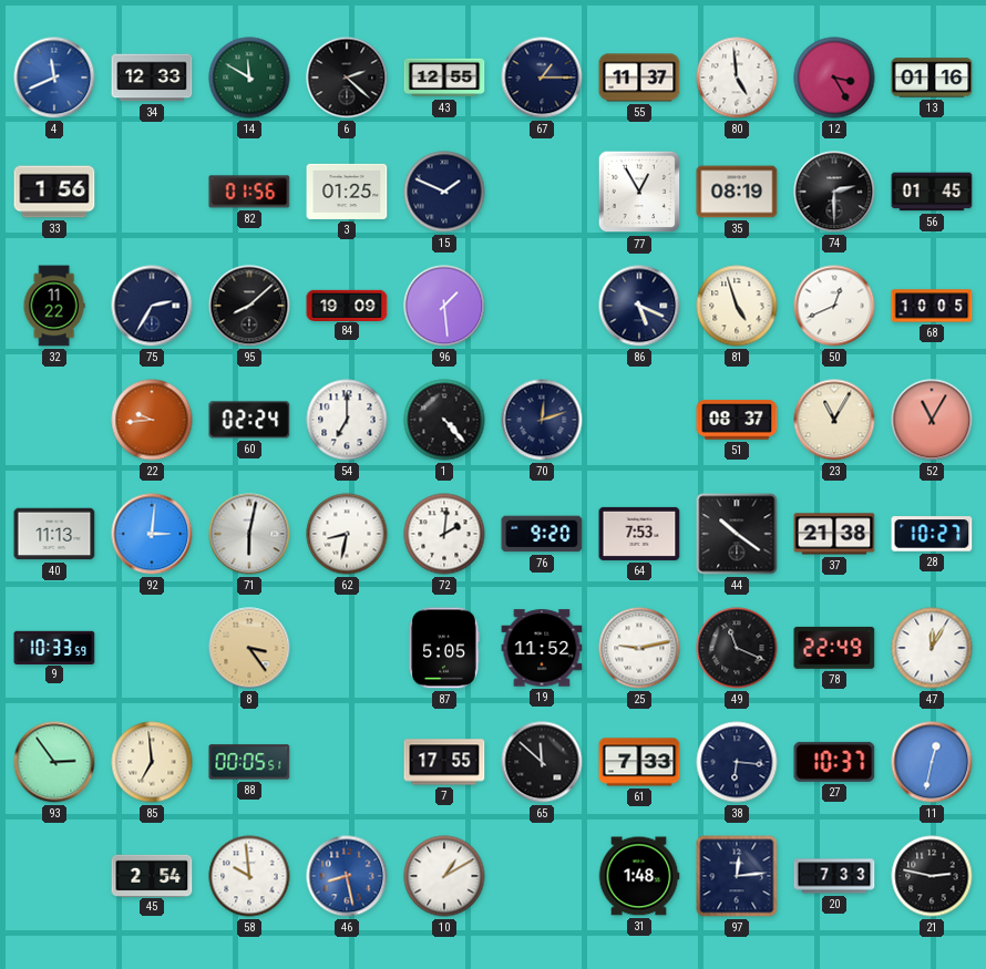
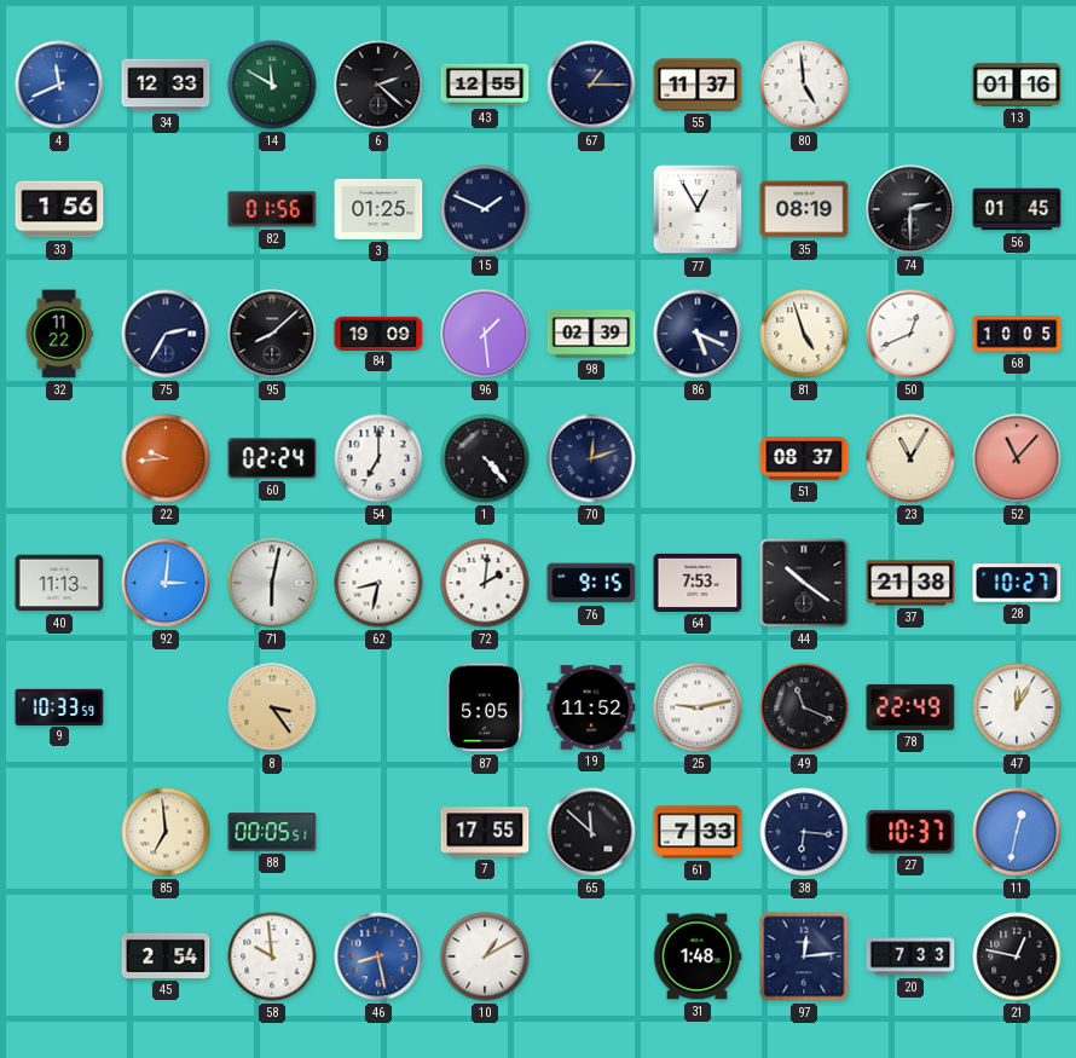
12: 3:25 -> none (834, 78)
98: none -> 02:39 (591, 334)
52: 11:05 -> 11:07 (1017, 458)
76: 9:20 -> 9:15 (591, 583)
93: 2:54 -> none (54, 762)
21: 2:47 -> 12:47 (1017, 956)
